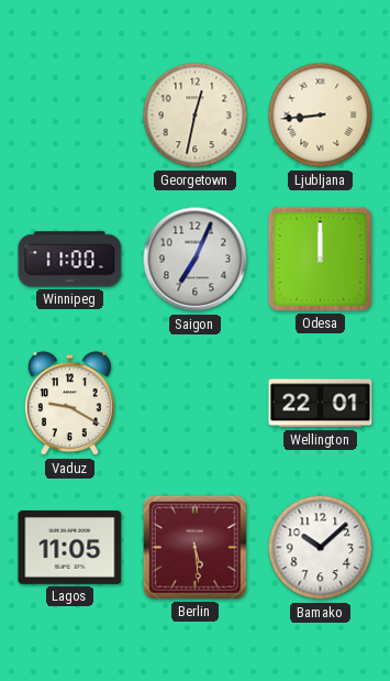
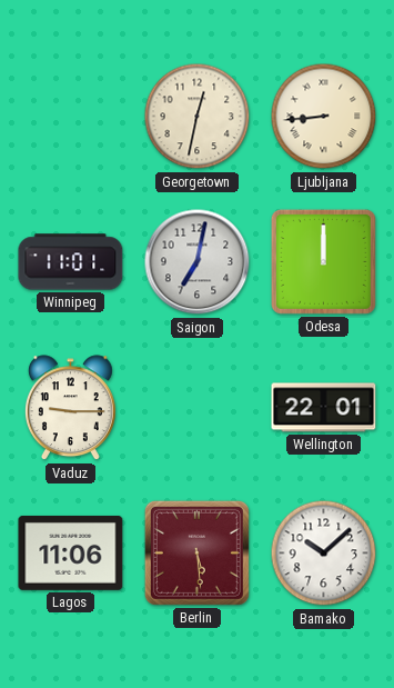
Winnipeg: 11:00 -> 11:01 (71, 262)
Saigon: 7:04 -> 7:02 (198, 262)
Vaduz: 9:20 -> 9:15 (70, 408)
Lagos: 11:05 -> 11:06 (71, 552)
